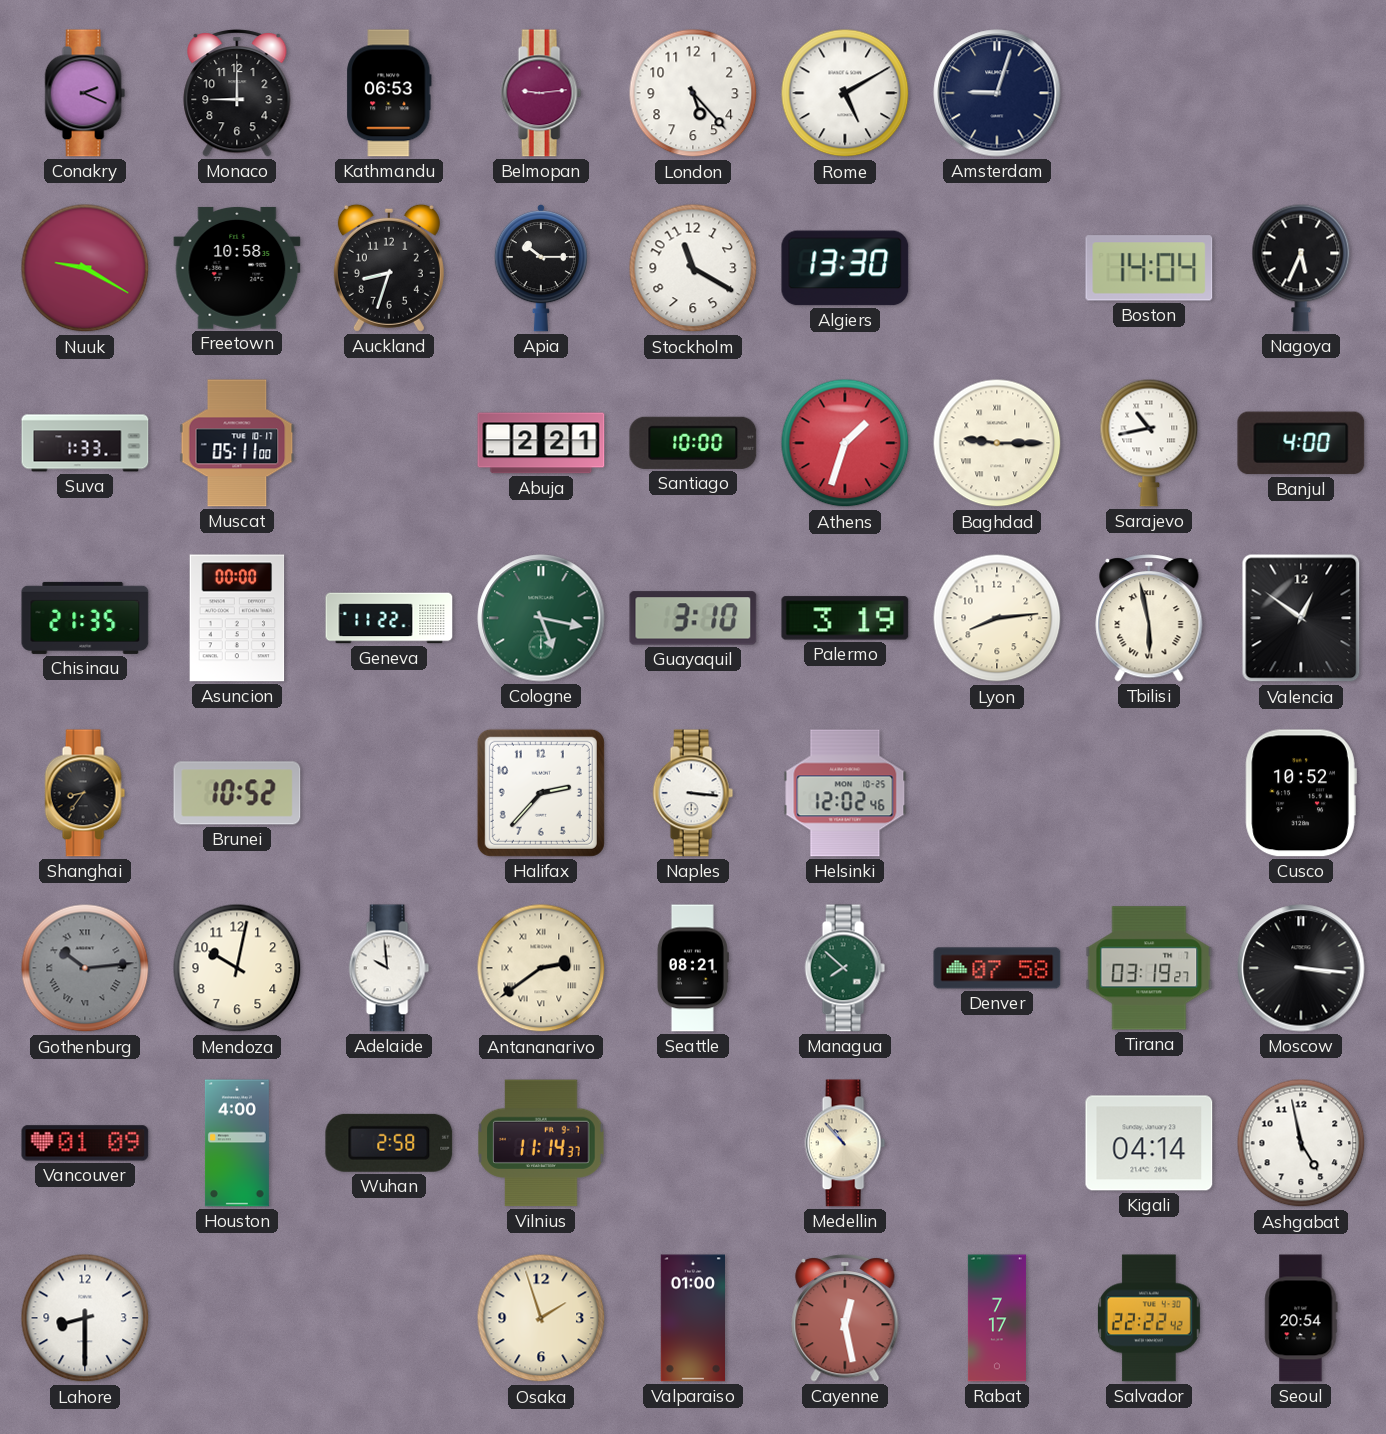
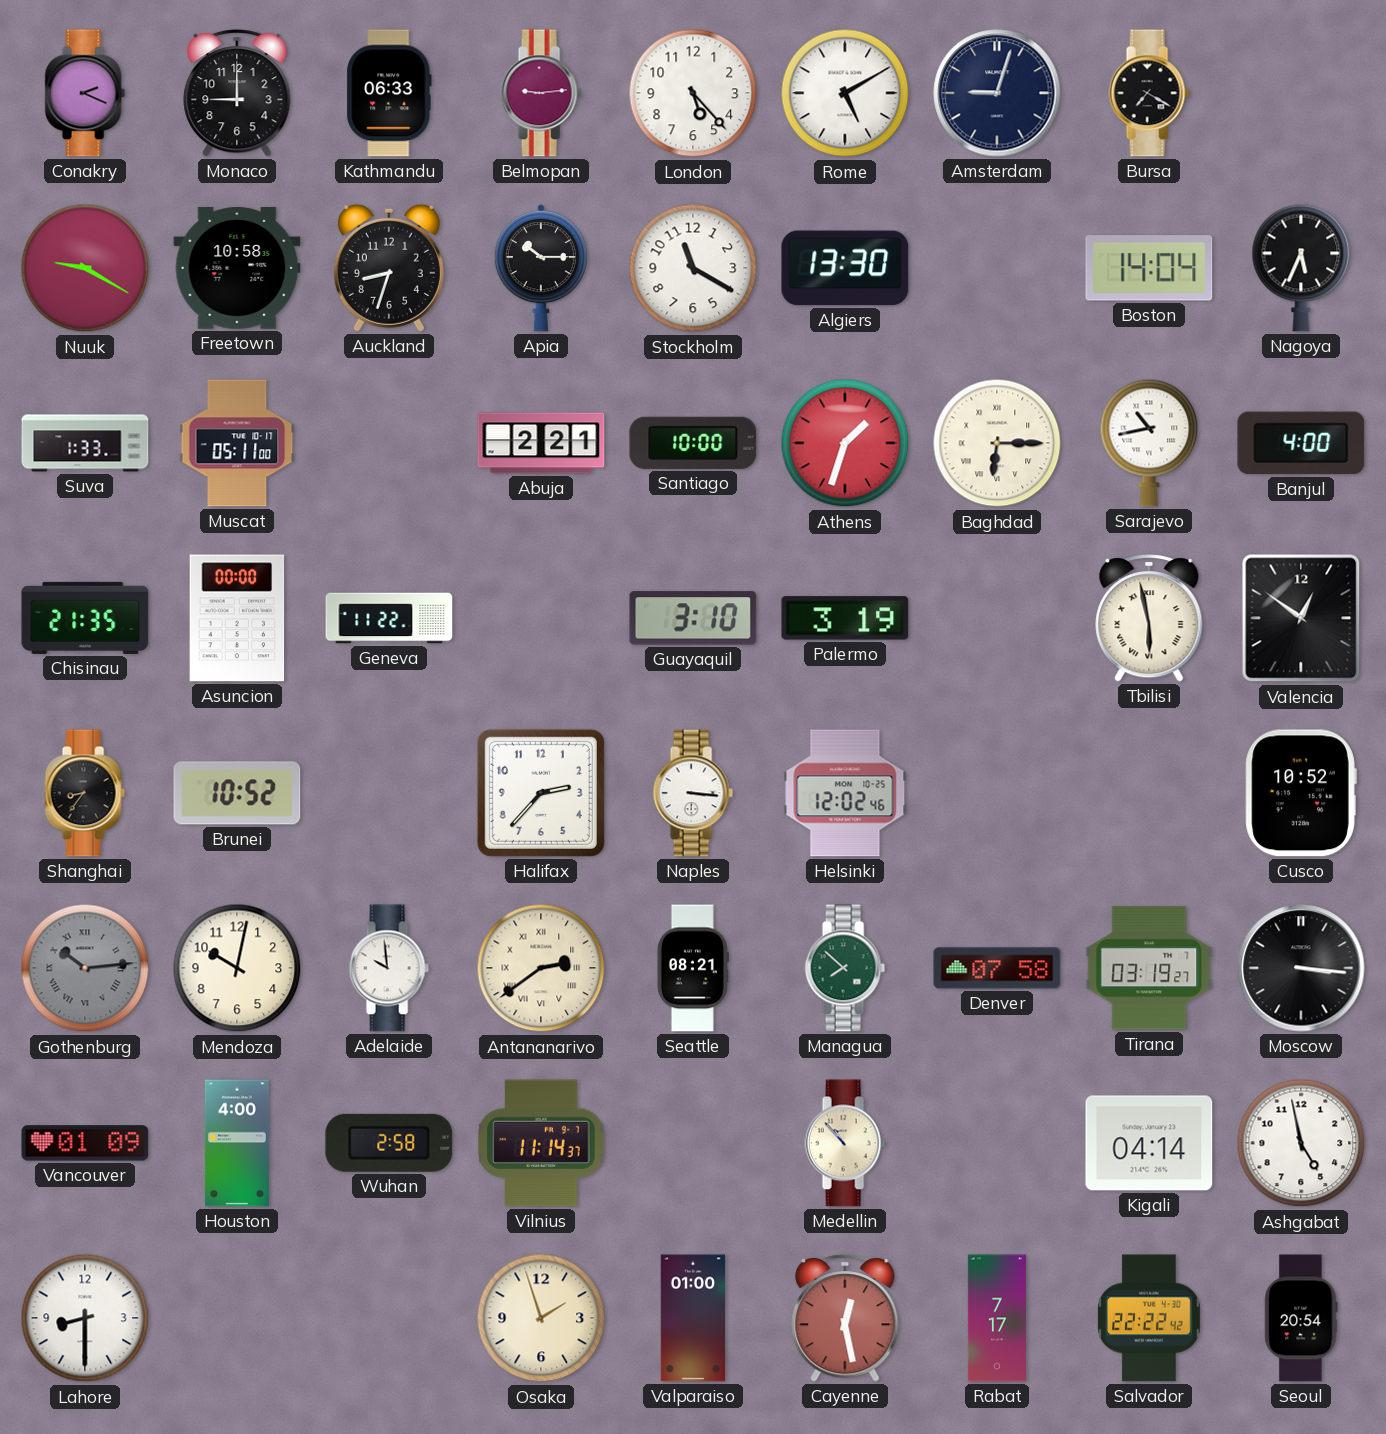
Kathmandu: 06:53 -> 06:33 (389, 93)
Bursa: none -> 7:20 (1149, 93)
Baghdad: 9:15 -> 6:15 (997, 443)
Cologne: 5:17 -> none (541, 618)
Lyon: 8:14 -> none (997, 618)
